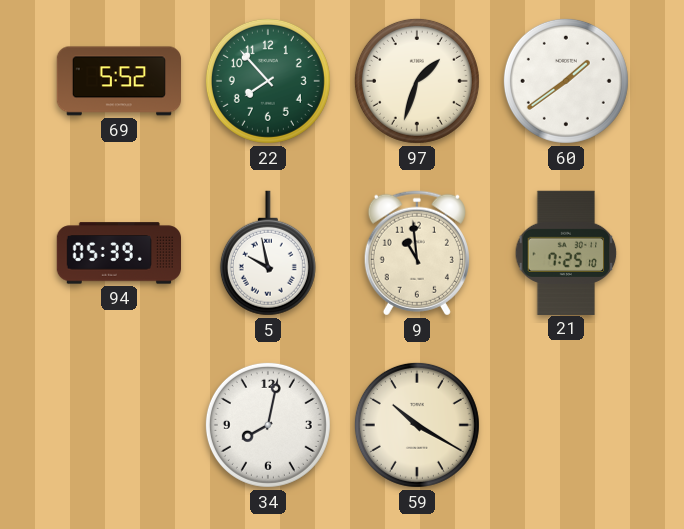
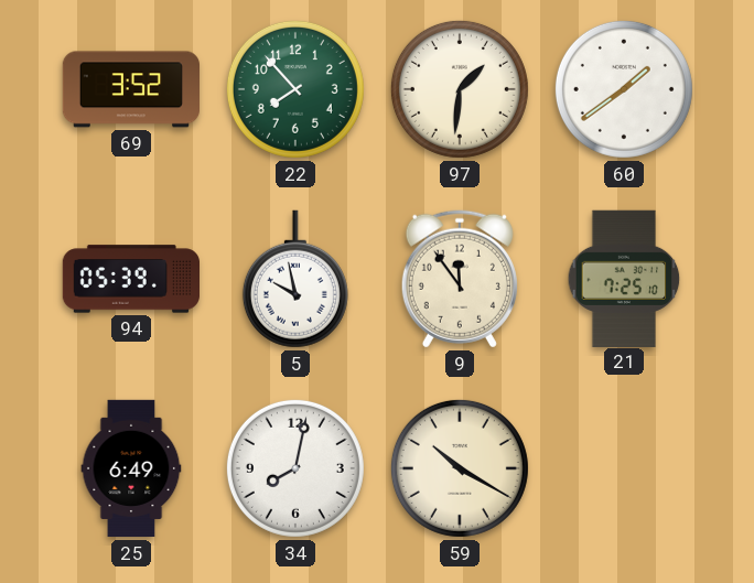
69: 5:52 -> 3:52 (130, 89)
97: 1:33 -> 1:31 (460, 89)
9: 10:59 -> 11:54 (460, 279)
25: none -> 6:49 (131, 468)
